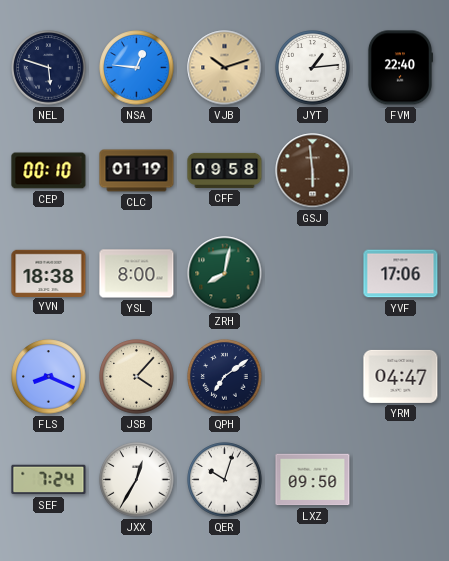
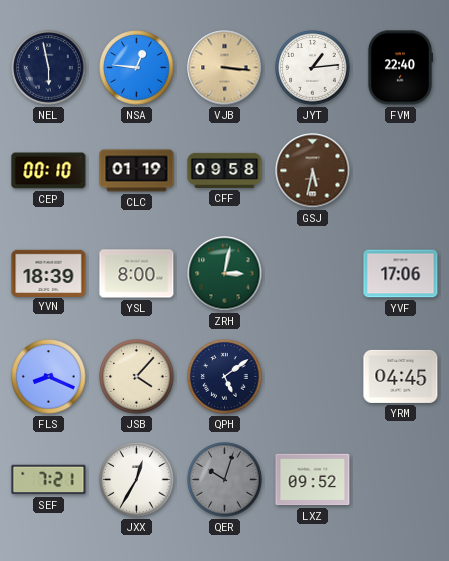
NEL: 5:48 -> 5:58 (49, 68)
VJB: 10:12 -> 3:16 (225, 68)
GSJ: 5:59 -> 5:32 (313, 171)
YVN: 18:38 -> 18:39 (49, 273)
ZRH: 8:02 -> 3:02 (225, 274)
QPH: 7:09 -> 5:09 (225, 377)
YRM: 04:47 -> 04:45 (401, 376)
SEF: 7:24 -> 7:21 (49, 480)
QER dial: white -> grey (225, 480)
LXZ: 09:50 -> 09:52 (313, 480)
